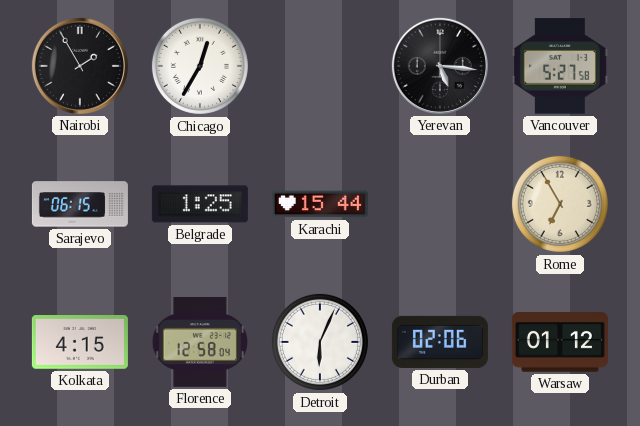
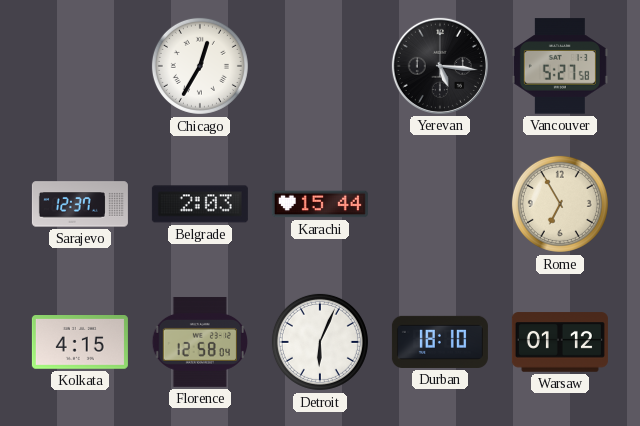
Nairobi: 1:55 -> none (80, 66)
Sarajevo: 06:15 -> 12:37 (80, 204)
Belgrade: 1:25 -> 2:03 (200, 204)
Durban: 02:06 -> 18:10 (440, 342)
